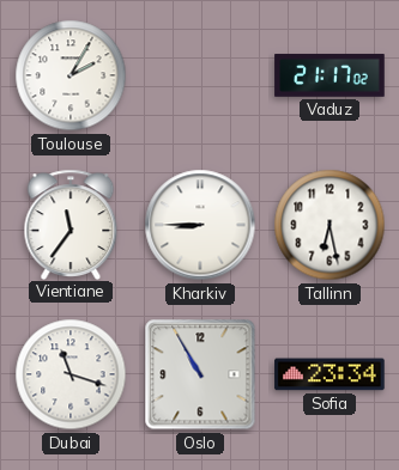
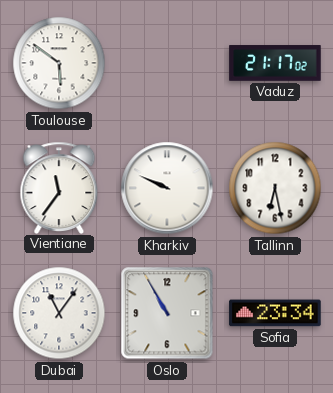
Toulouse: 2:05 -> 5:51 (59, 63)
Kharkiv: 8:45 -> 9:49 (167, 188)
Dubai: 11:18 -> 11:06 (59, 313)
